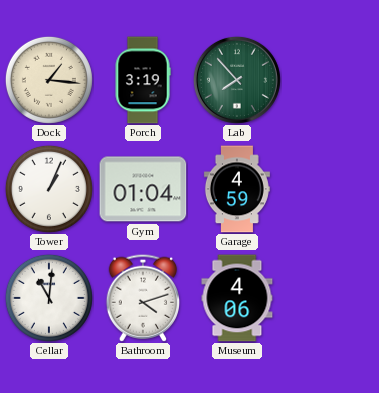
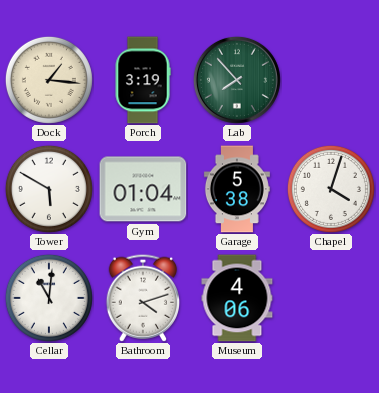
Tower: 1:04 -> 5:50 (49, 189)
Garage: 4:59 -> 5:38 (237, 189)
Chapel: none -> 4:03 (331, 189)
